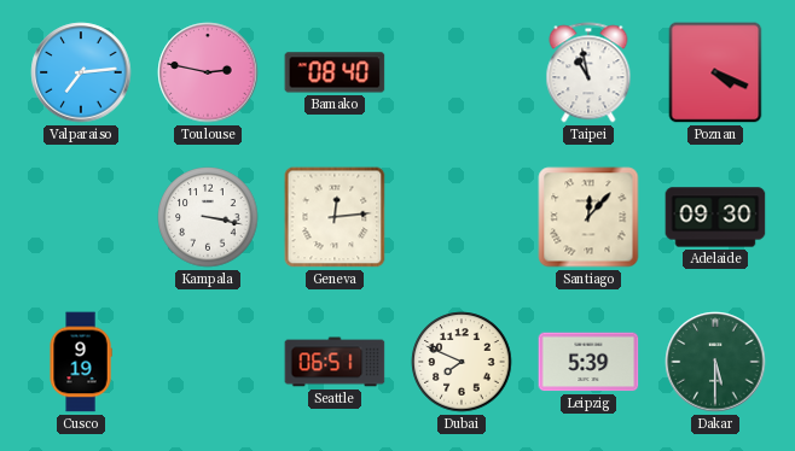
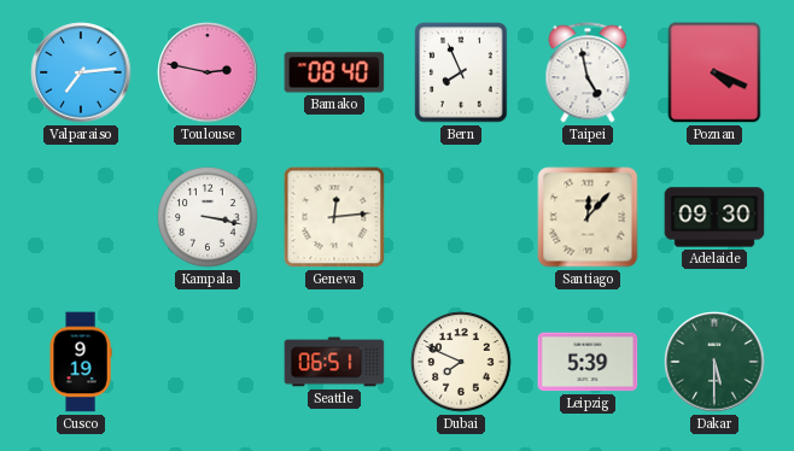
Bern: none -> 7:56 (461, 72)
Taipei: 10:58 -> 4:58 (588, 72)
